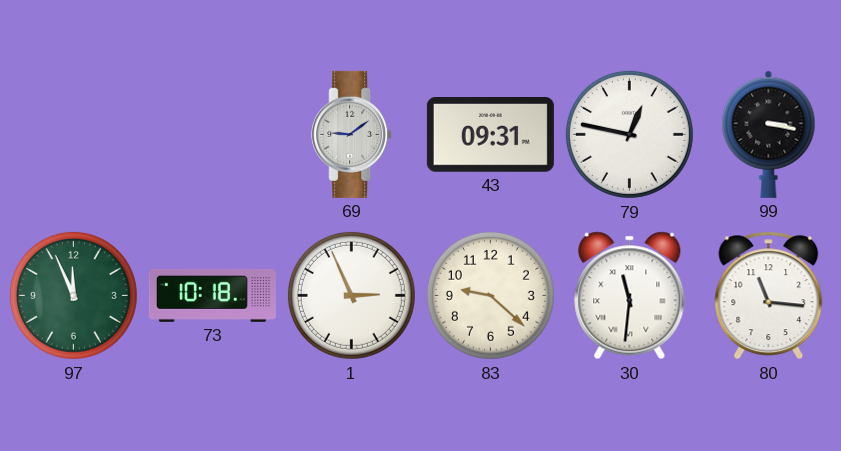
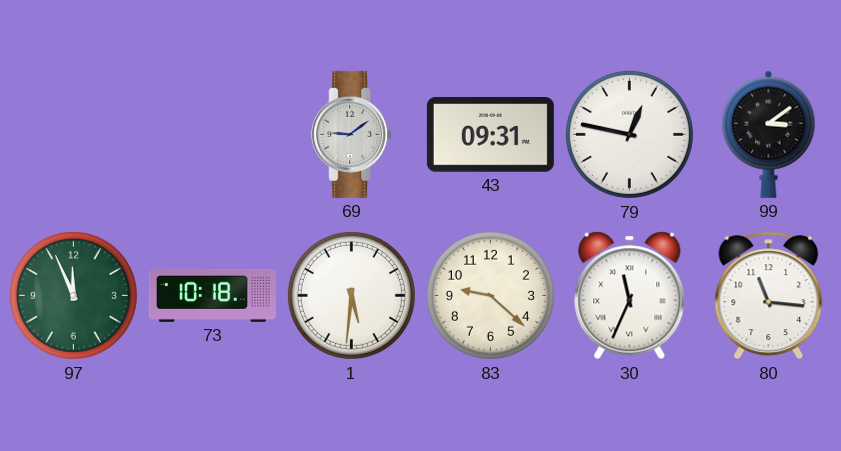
99: 3:17 -> 3:09 (769, 134)
1: 2:56 -> 5:31 (351, 295)
30: 11:31 -> 11:34 (630, 296)
